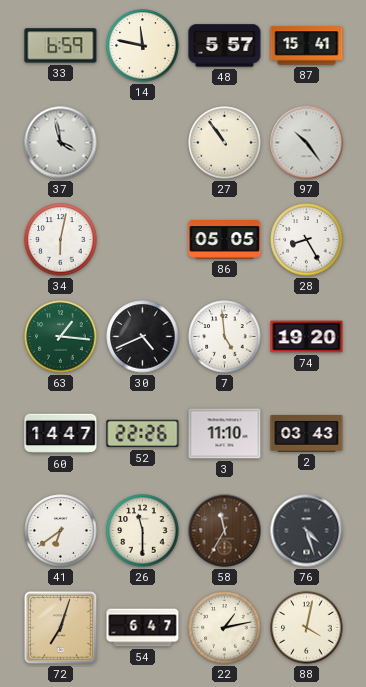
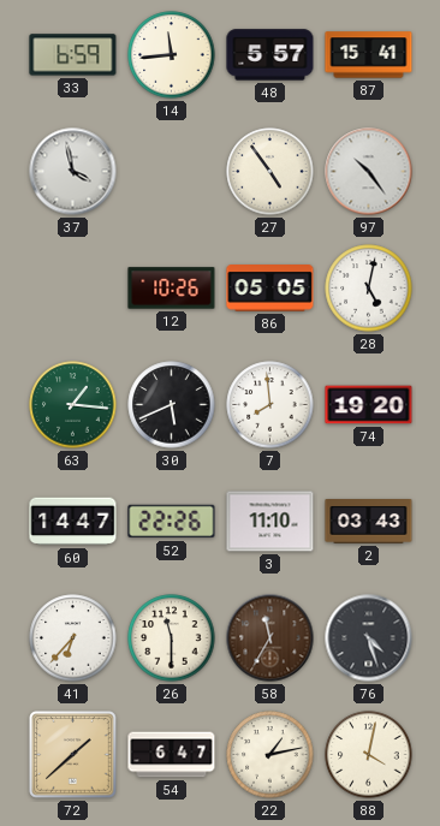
14: 11:47 -> 11:44 (172, 55)
27: 10:54 -> 4:54 (270, 172)
34: 6:02 -> none (61, 240)
12: none -> 10:26 (172, 289)
28: 8:25 -> 5:02 (369, 289)
30: 4:41 -> 5:41 (172, 405)
7: 4:59 -> 7:59 (270, 405)
41: 6:39 -> 6:37 (73, 638)
72: 7:03 -> 1:38 (73, 755)
